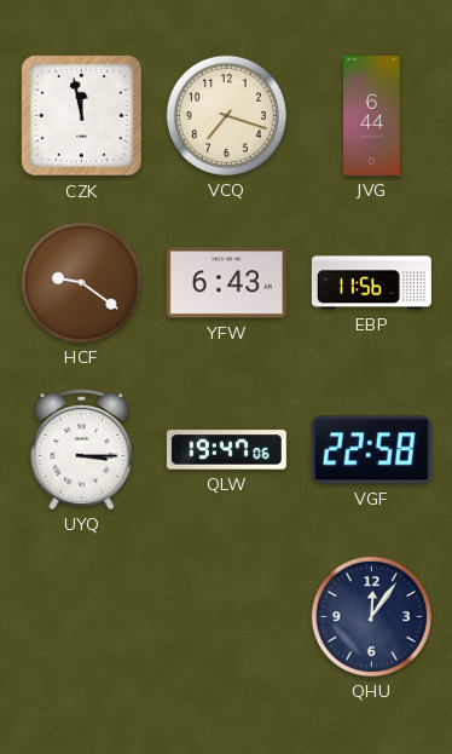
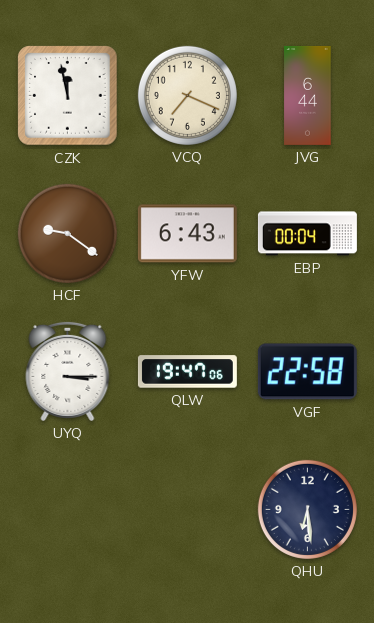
VCQ: 7:18 -> 7:19 (187, 95)
EBP: 11:56 -> 00:04 (307, 234)
QHU: 12:06 -> 6:29 (307, 509)
